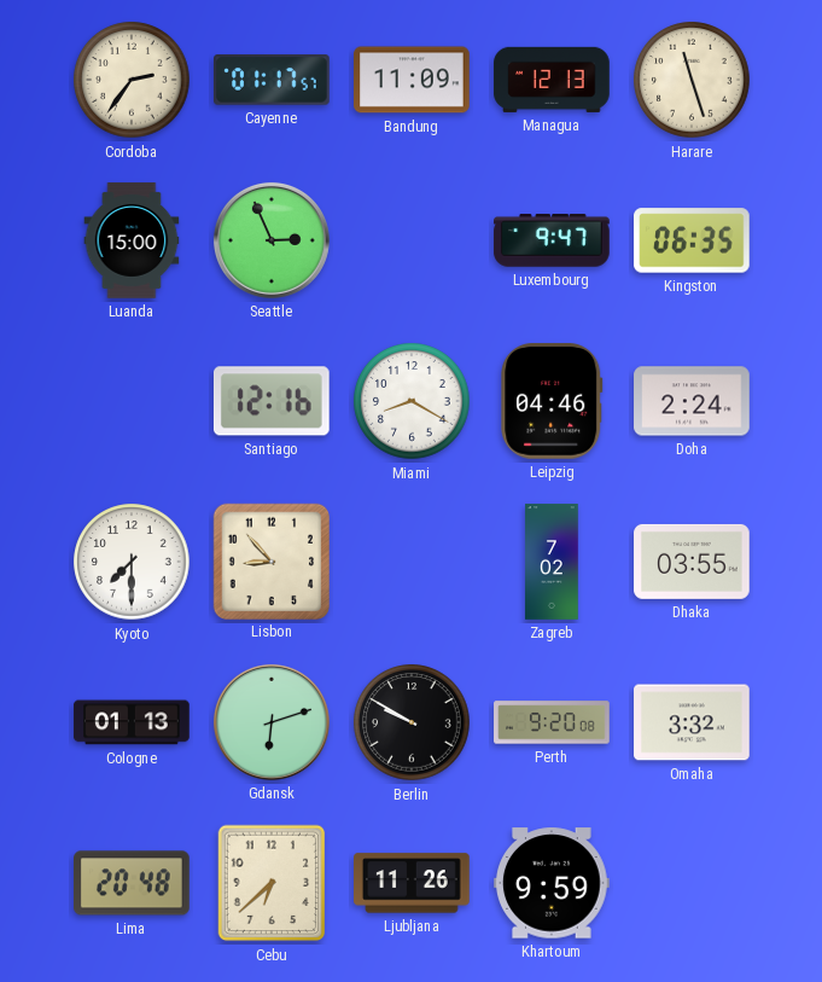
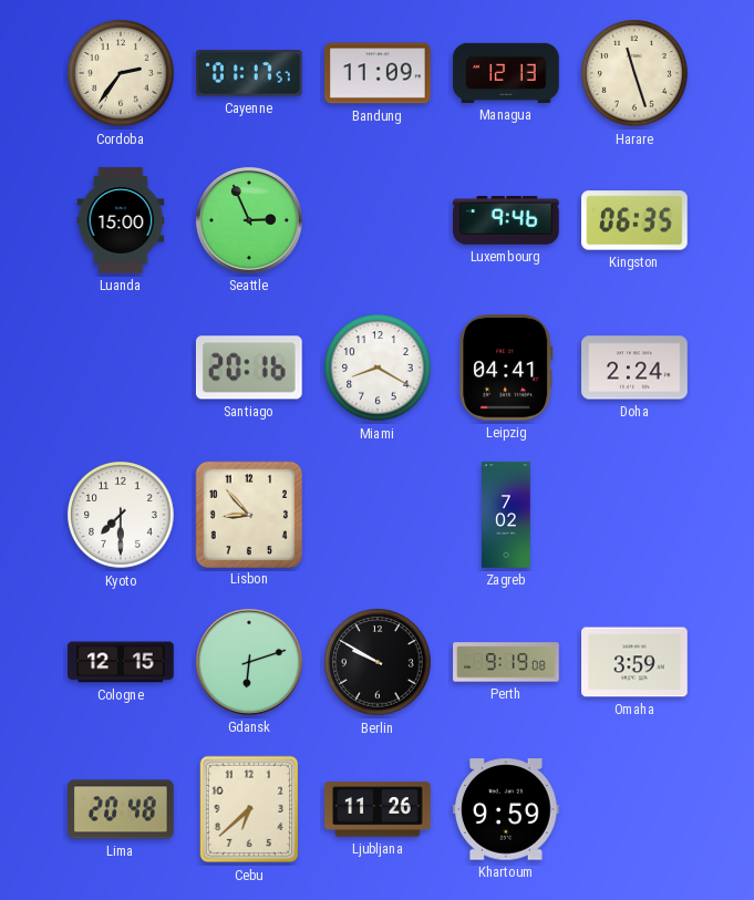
Luxembourg: 9:47 -> 9:46 (506, 220)
Santiago: 12:16 -> 20:16 (249, 368)
Leipzig: 04:46 -> 04:41 (506, 369)
Dhaka: 03:55 -> none (692, 562)
Cologne: 01:13 -> 12:15 (121, 662)
Perth: 9:20 -> 9:19 (506, 662)
Omaha: 3:32 -> 3:59 (634, 662)
